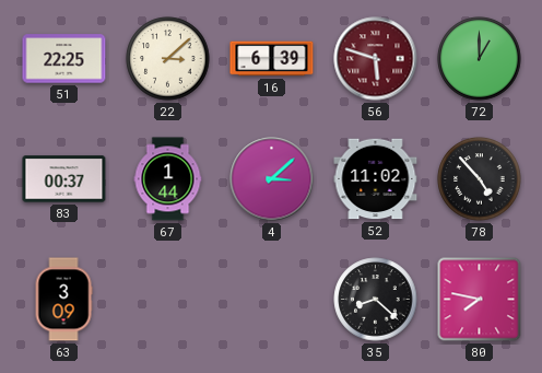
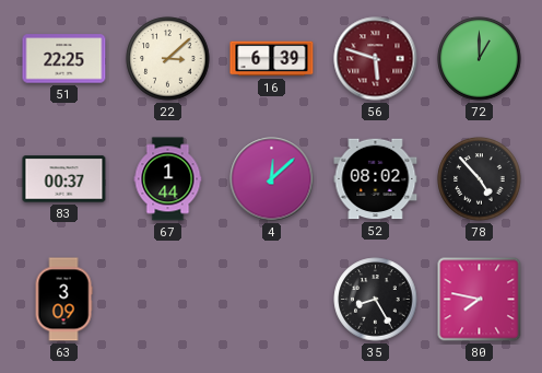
4: 3:08 -> 12:08 (272, 179)
52: 11:02 -> 08:02 (376, 179)
35: 8:22 -> 8:25 (376, 300)
